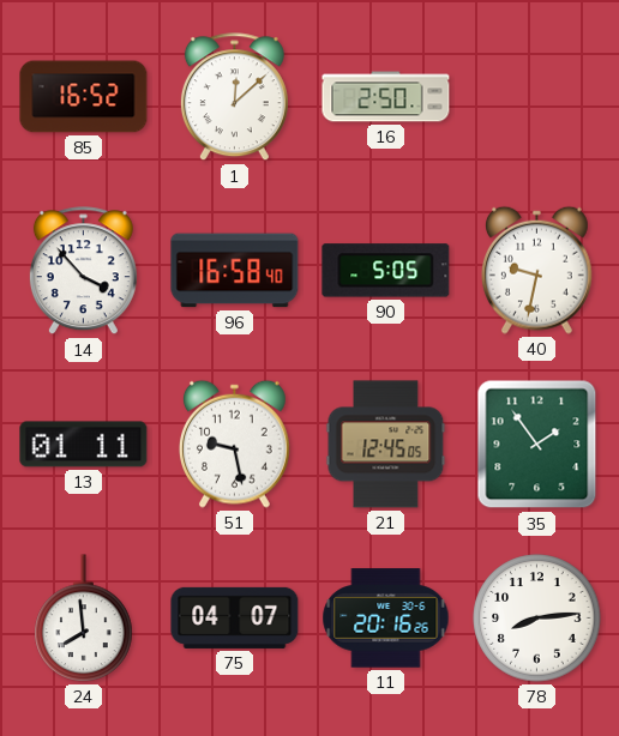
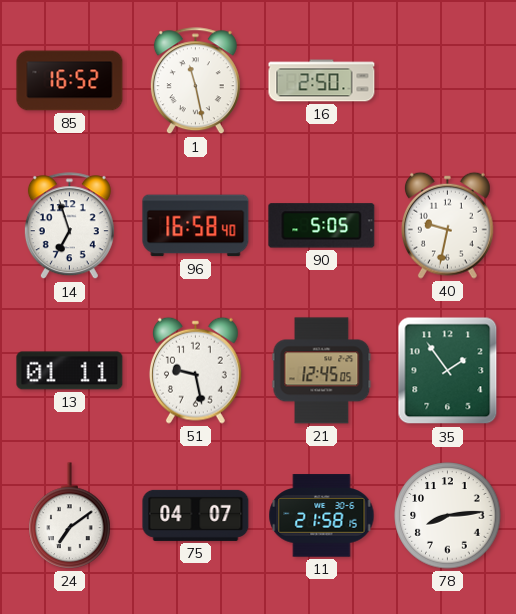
1: 12:08 -> 11:28 (195, 81)
14: 3:53 -> 6:57 (69, 226)
24: 7:59 -> 7:09 (70, 516)
11: 20:16 -> 21:58 (322, 516)
